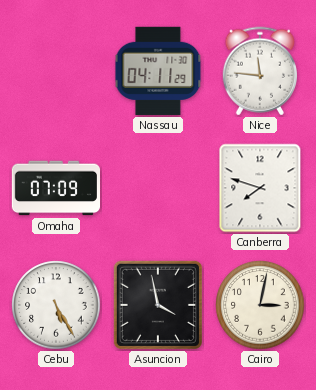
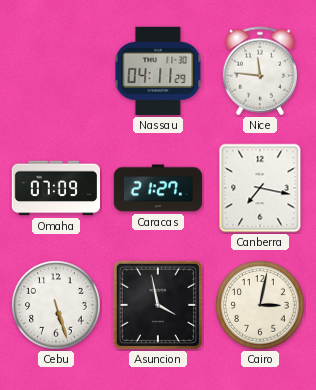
Caracas: none -> 21:27 (157, 188)
Canberra: 7:48 -> 7:17 (260, 188)
Cebu: 5:25 -> 5:27 (56, 305)
